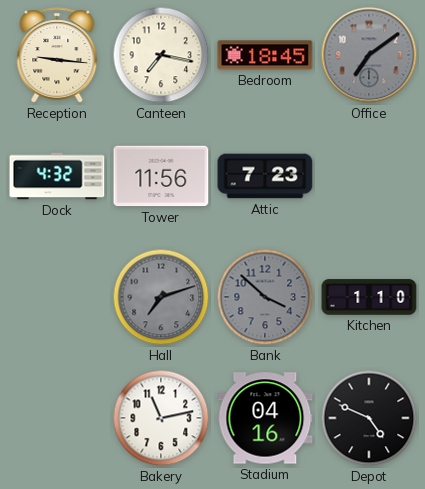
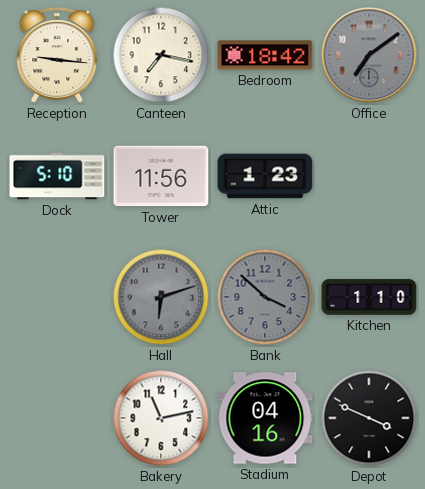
Bedroom: 18:45 -> 18:42 (265, 55)
Dock: 4:32 -> 5:10 (57, 176)
Attic: 7:23 -> 1:23 (265, 176)
Hall: 7:12 -> 6:12 (161, 297)
Depot: 4:49 -> 3:49 (369, 418)
